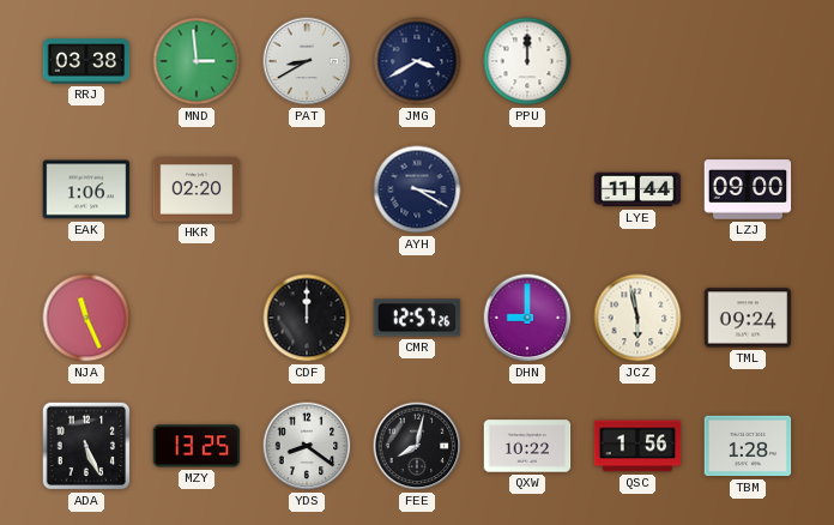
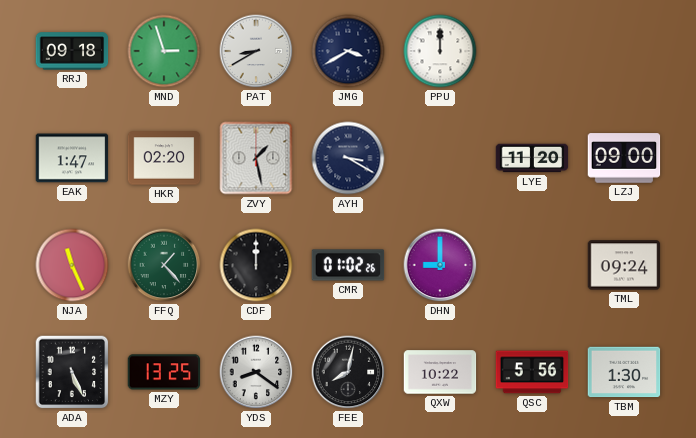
RRJ: 03:38 -> 09:18 (72, 51)
MND: 2:59 -> 2:57 (164, 51)
EAK: 1:06 -> 1:47 (72, 158)
ZVY: none -> 1:28 (256, 158)
LYE: 11:44 -> 11:20 (532, 158)
FFQ: none -> 1:23 (164, 265)
CMR: 12:57 -> 01:02 (348, 265)
JCZ: 5:58 -> none (637, 318)
QSC: 1:56 -> 5:56 (532, 372)
TBM: 1:28 -> 1:30 (624, 372)
